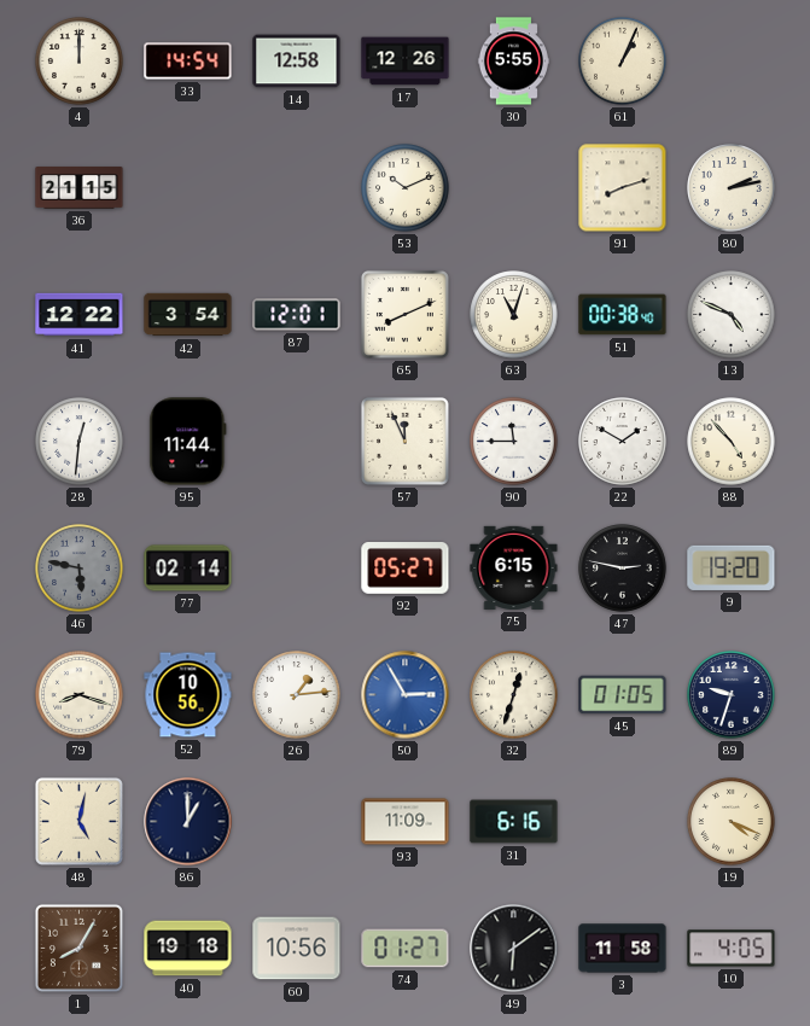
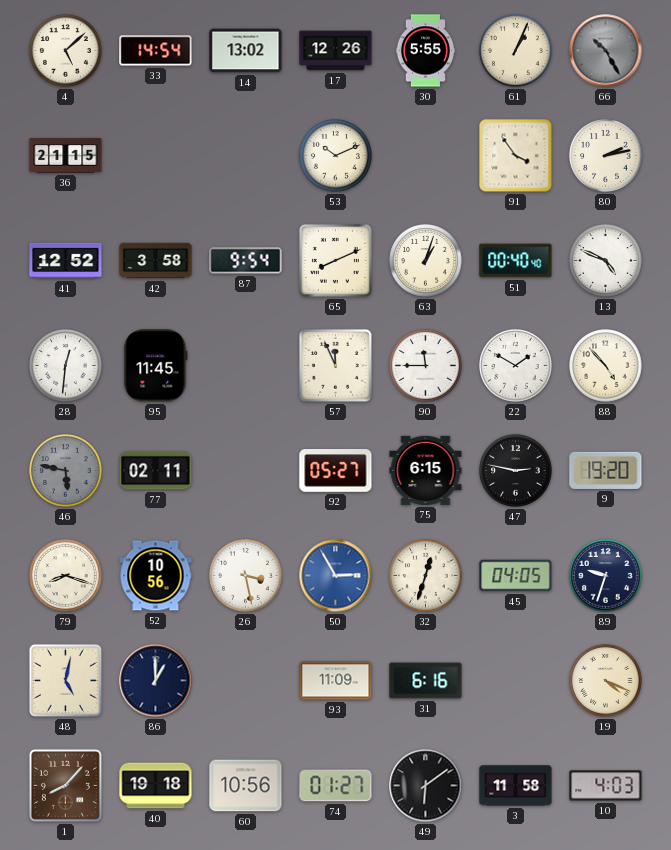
4: 12:00 -> 5:08 (66, 51)
14: 12:58 -> 13:02 (246, 51)
66: none -> 10:25 (606, 51)
91: 8:12 -> 3:54 (516, 156)
41: 12:22 -> 12:52 (66, 261)
42: 3:54 -> 3:58 (156, 261)
87: 12:01 -> 9:54 (246, 261)
63: 11:03 -> 1:03 (426, 261)
51: 00:38 -> 00:40 (516, 261)
95: 11:44 -> 11:45 (156, 366)
77: 02:14 -> 02:11 (156, 471)
26: 1:14 -> 3:28 (246, 576)
45: 01:05 -> 04:05 (516, 576)
1: 8:05 -> 8:07 (65, 785)
10: 4:05 -> 4:03 (606, 786)
